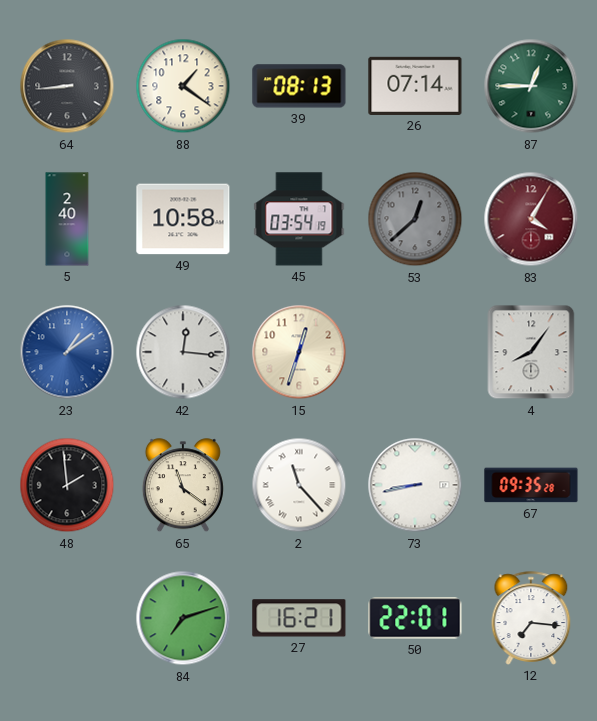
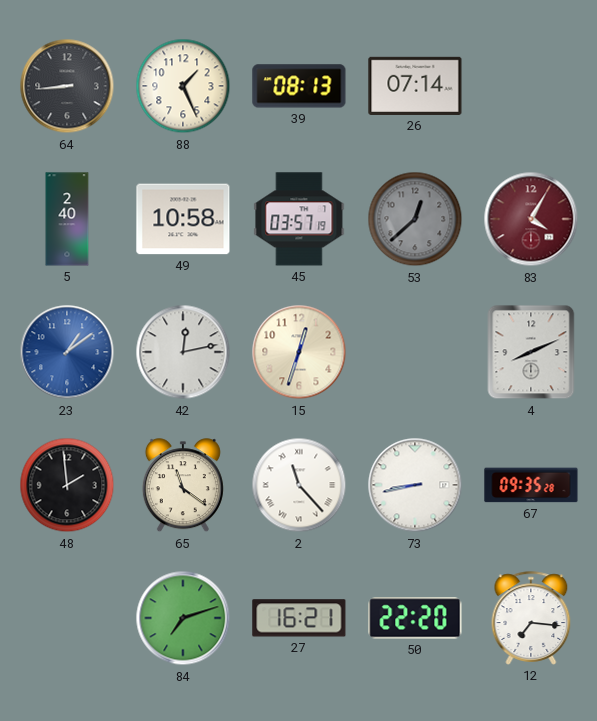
88: 1:21 -> 1:26 (183, 86)
87: 12:45 -> none (531, 86)
45: 03:54 -> 03:57 (299, 219)
42: 12:16 -> 12:13 (183, 352)
4: 8:06 -> 8:11 (531, 352)
50: 22:01 -> 22:20 (415, 618)
